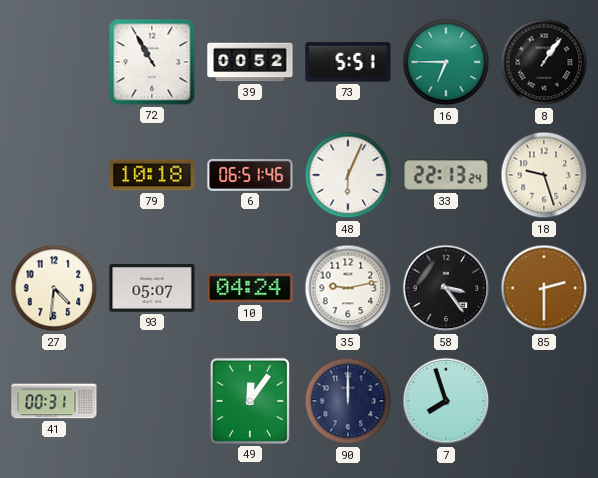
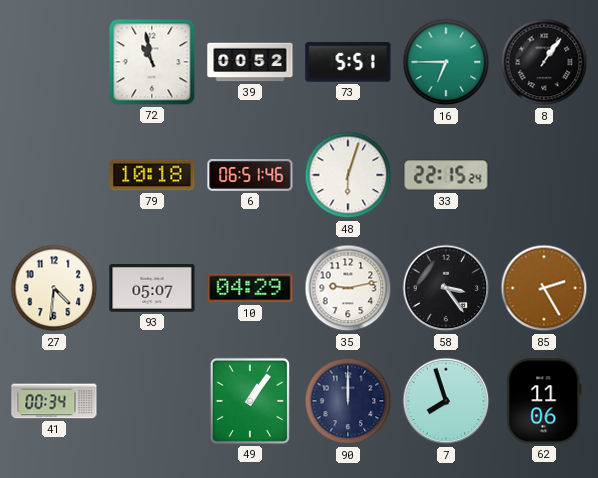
72: 10:55 -> 10:58 (152, 62)
48: 6:04 -> 6:03 (348, 175)
33: 22:13 -> 22:15 (446, 175)
18: 9:27 -> none (544, 175)
10: 04:24 -> 04:29 (250, 288)
85: 2:30 -> 2:25 (544, 288)
41: 00:31 -> 00:34 (54, 401)
49: 12:06 -> 1:06 (250, 401)
62: none -> 11:06 (544, 401)
